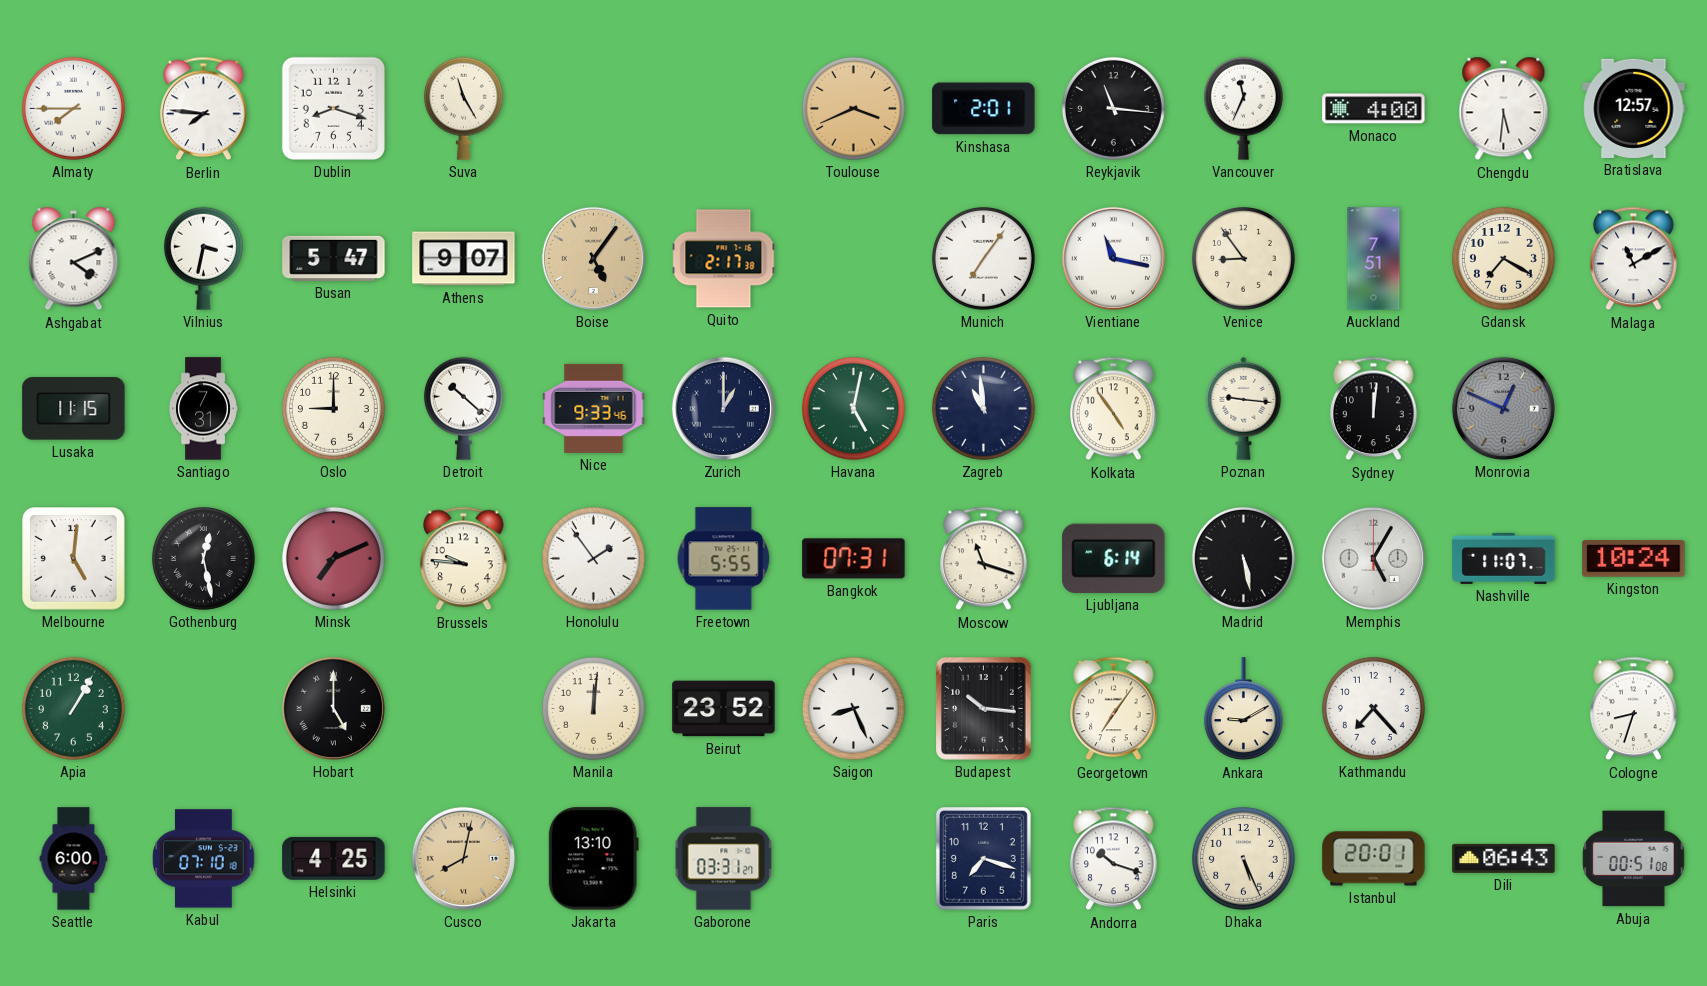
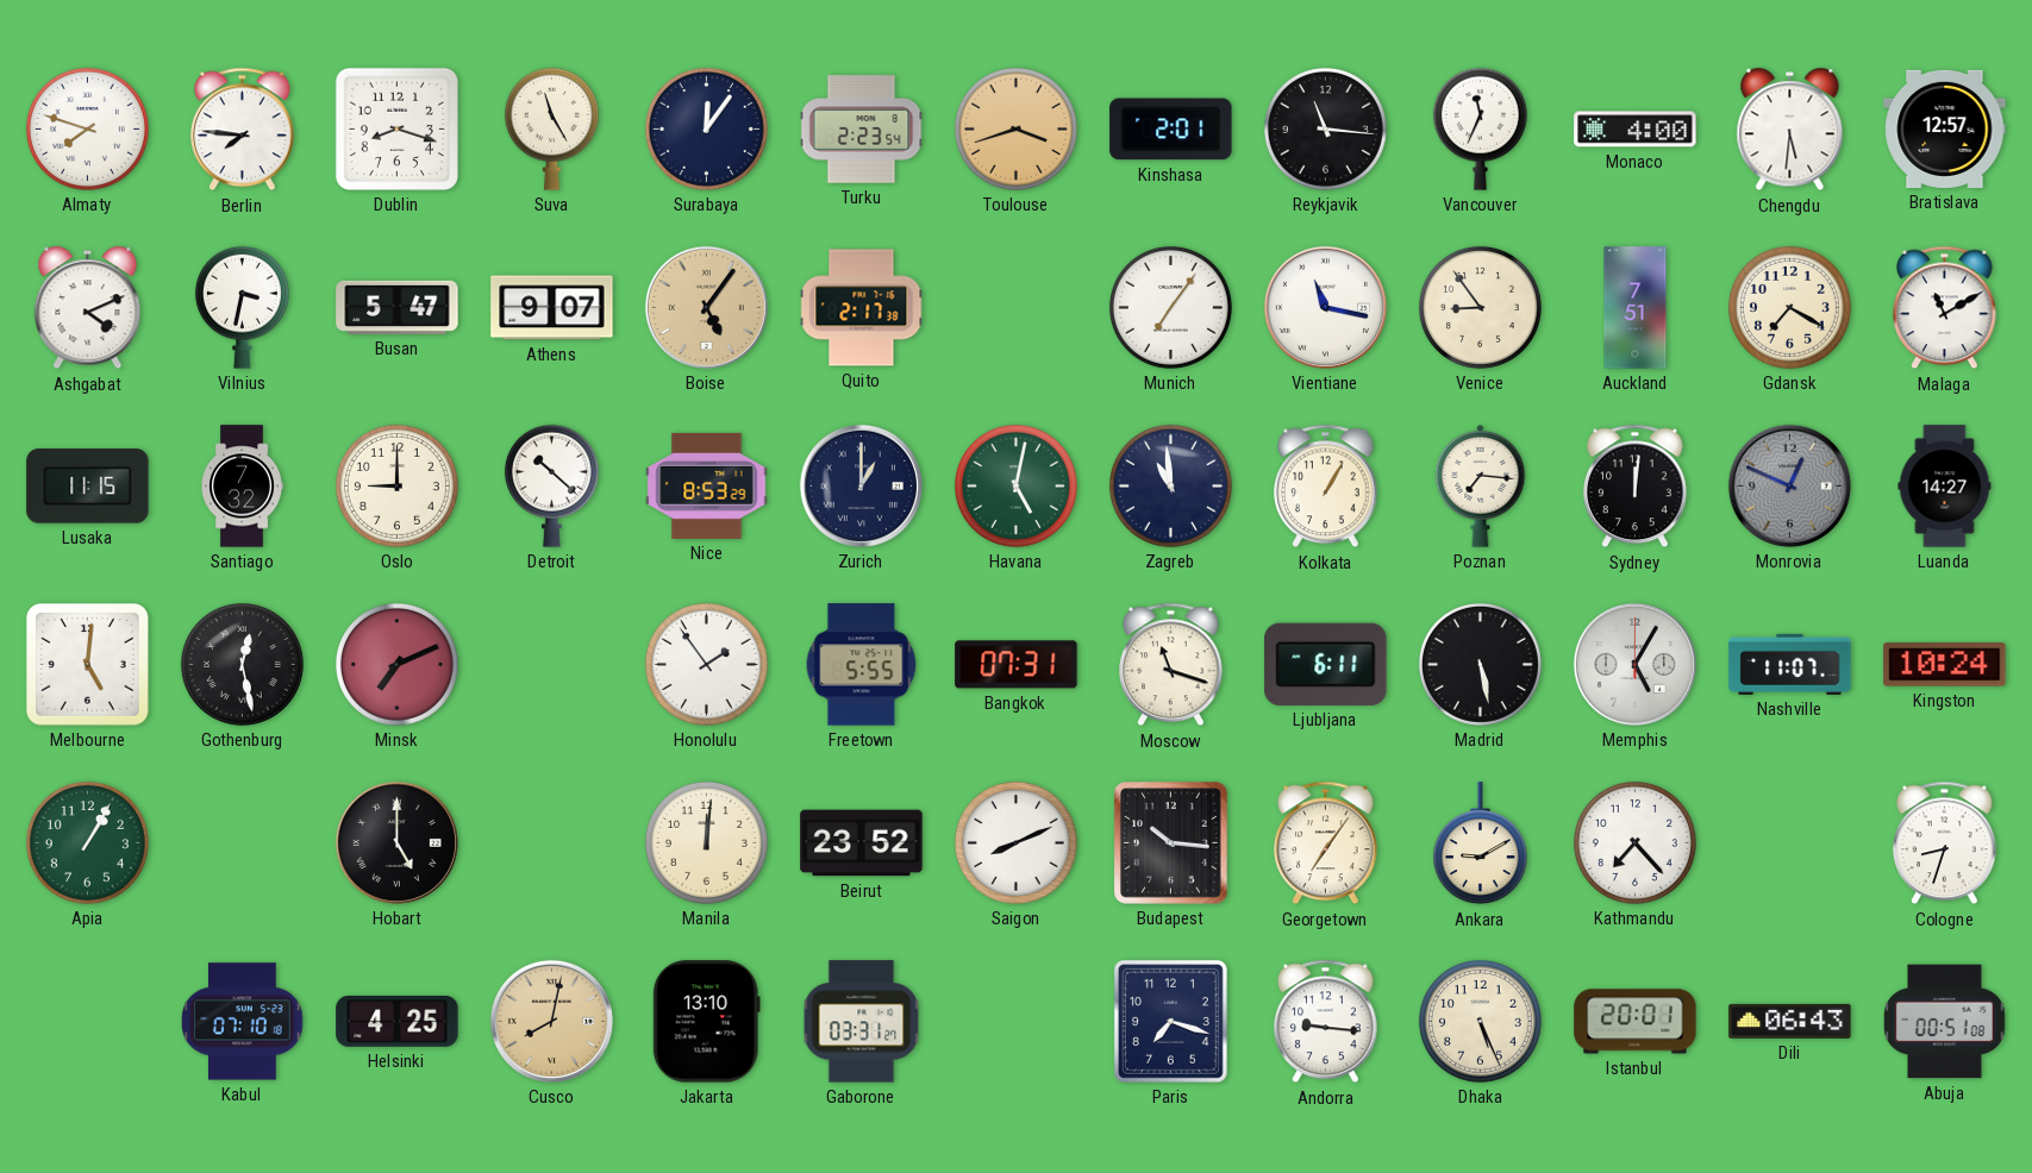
Almaty: 7:45 -> 7:48 (87, 128)
Surabaya: none -> 12:06 (706, 128)
Turku: none -> 2:23 (862, 130)
Toulouse: 3:41 -> 3:42 (1015, 128)
Santiago: 7:31 -> 7:32 (242, 487)
Nice: 9:33 -> 8:53 (707, 485)
Kolkata: 4:54 -> 1:05 (1326, 487)
Poznan: 9:16 -> 7:16 (1481, 485)
Luanda: none -> 14:27 (1945, 487)
Brussels: 9:46 -> none (464, 559)
Ljubljana: 6:14 -> 6:11 (1326, 664)
Saigon: 8:26 -> 8:11 (1015, 842)
Seattle: 6:00 -> none (74, 859)
Andorra: 10:18 -> 9:16 (1326, 1022)
